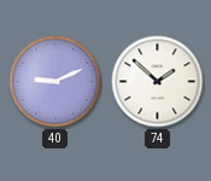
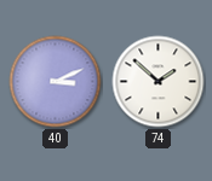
40: 9:11 -> 3:11 (56, 82)
